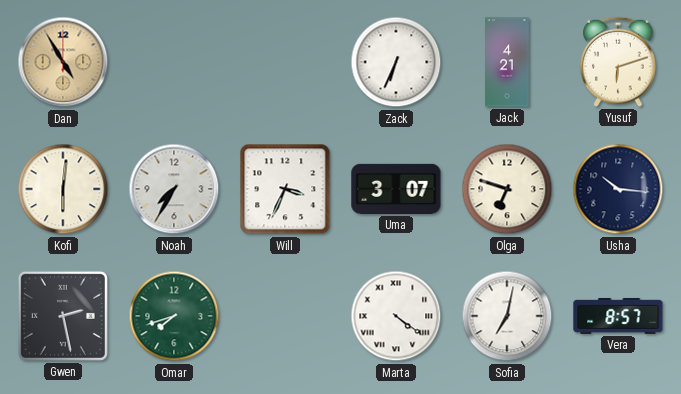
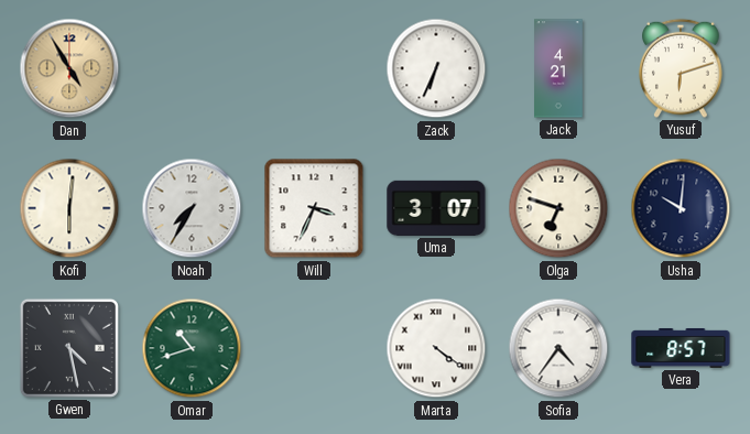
Usha: 10:16 -> 10:01 (681, 208)
Gwen: 2:28 -> 4:28 (69, 348)
Omar: 7:42 -> 10:42 (192, 348)
Sofia: 7:02 -> 4:36 (558, 348)
